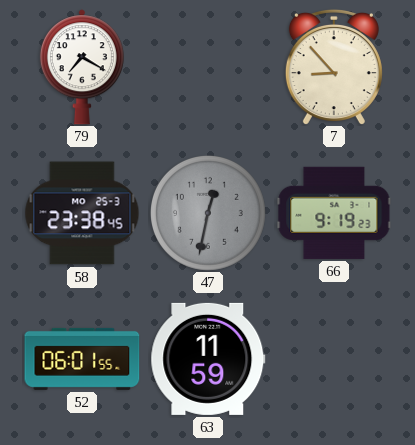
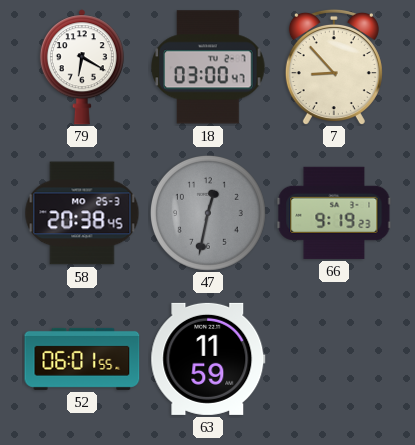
79: 7:20 -> 6:20 (82, 67)
18: none -> 03:00 (208, 67)
58: 23:38 -> 20:38 (82, 213)
